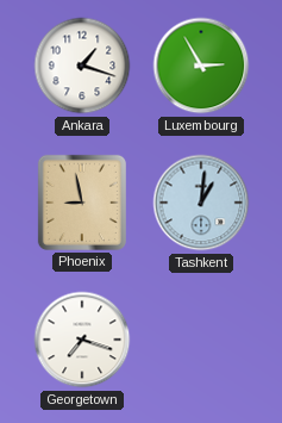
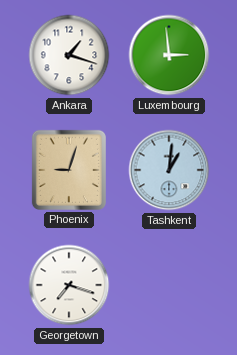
Luxembourg: 2:55 -> 2:59 (169, 55)
Phoenix: 8:58 -> 9:03 (69, 170)
